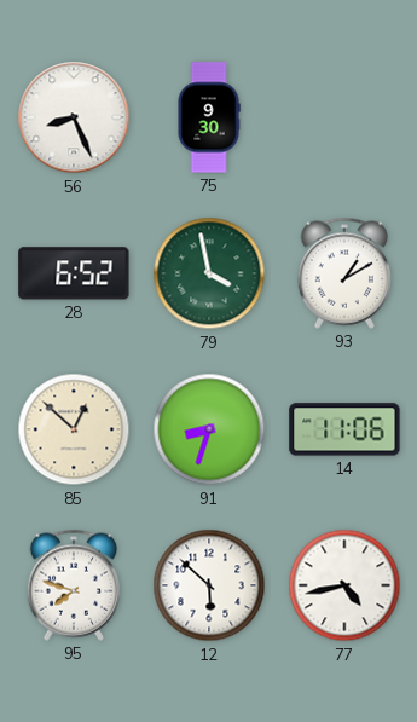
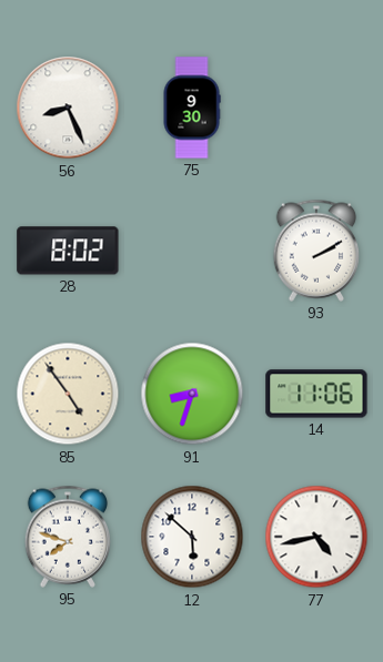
28: 6:52 -> 8:02 (68, 251)
79: 3:58 -> none (209, 273)
93: 1:10 -> 2:10 (316, 251)
85: 12:52 -> 4:54 (68, 394)
